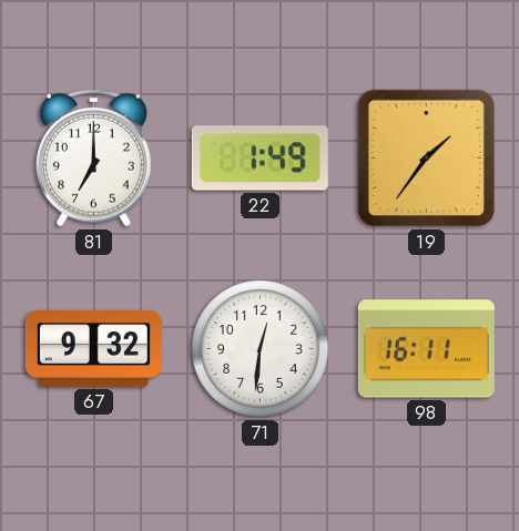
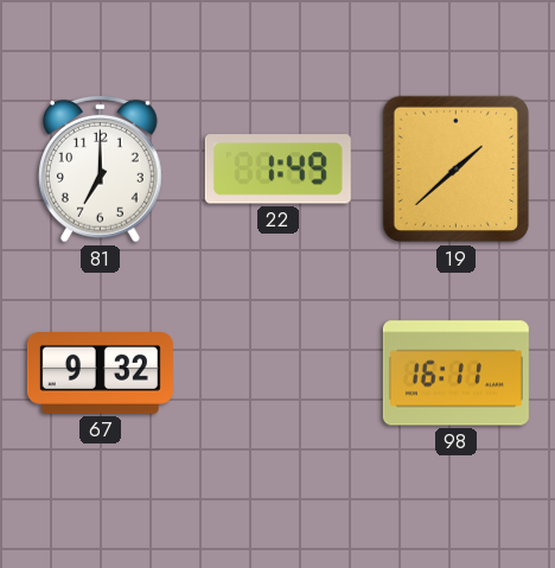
19: 1:36 -> 1:38 (457, 170)
71: 12:31 -> none (261, 349)
